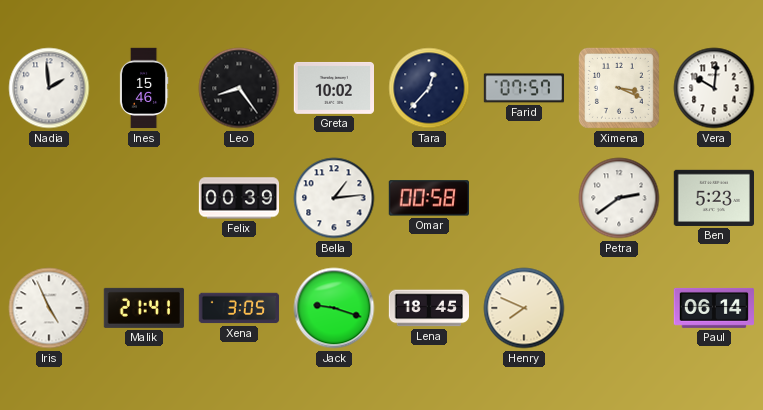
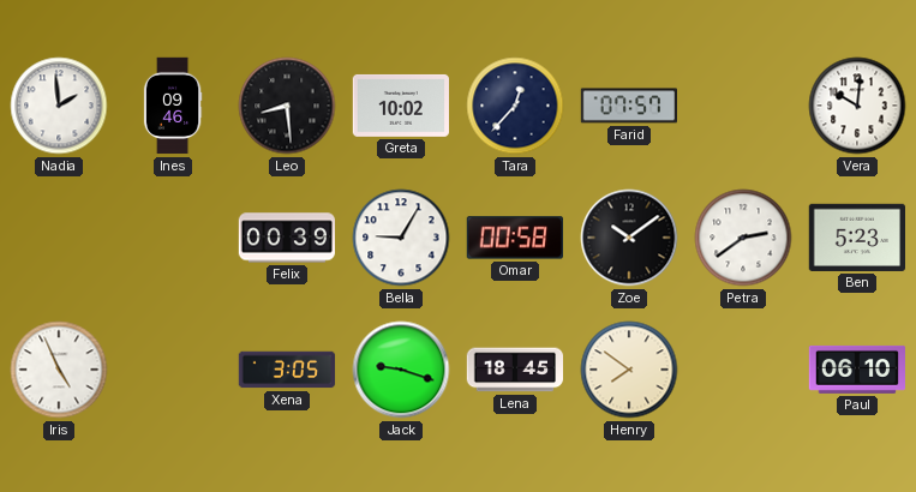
Ines: 15:46 -> 09:46 (173, 106)
Leo: 8:24 -> 8:29 (287, 106)
Ximena: 3:19 -> none (619, 88)
Bella: 1:14 -> 9:05 (401, 238)
Zoe: none -> 10:09 (629, 238)
Malik: 21:41 -> none (144, 308)
Henry: 7:49 -> 7:51 (629, 370)
Paul: 06:14 -> 06:10 (856, 370)
